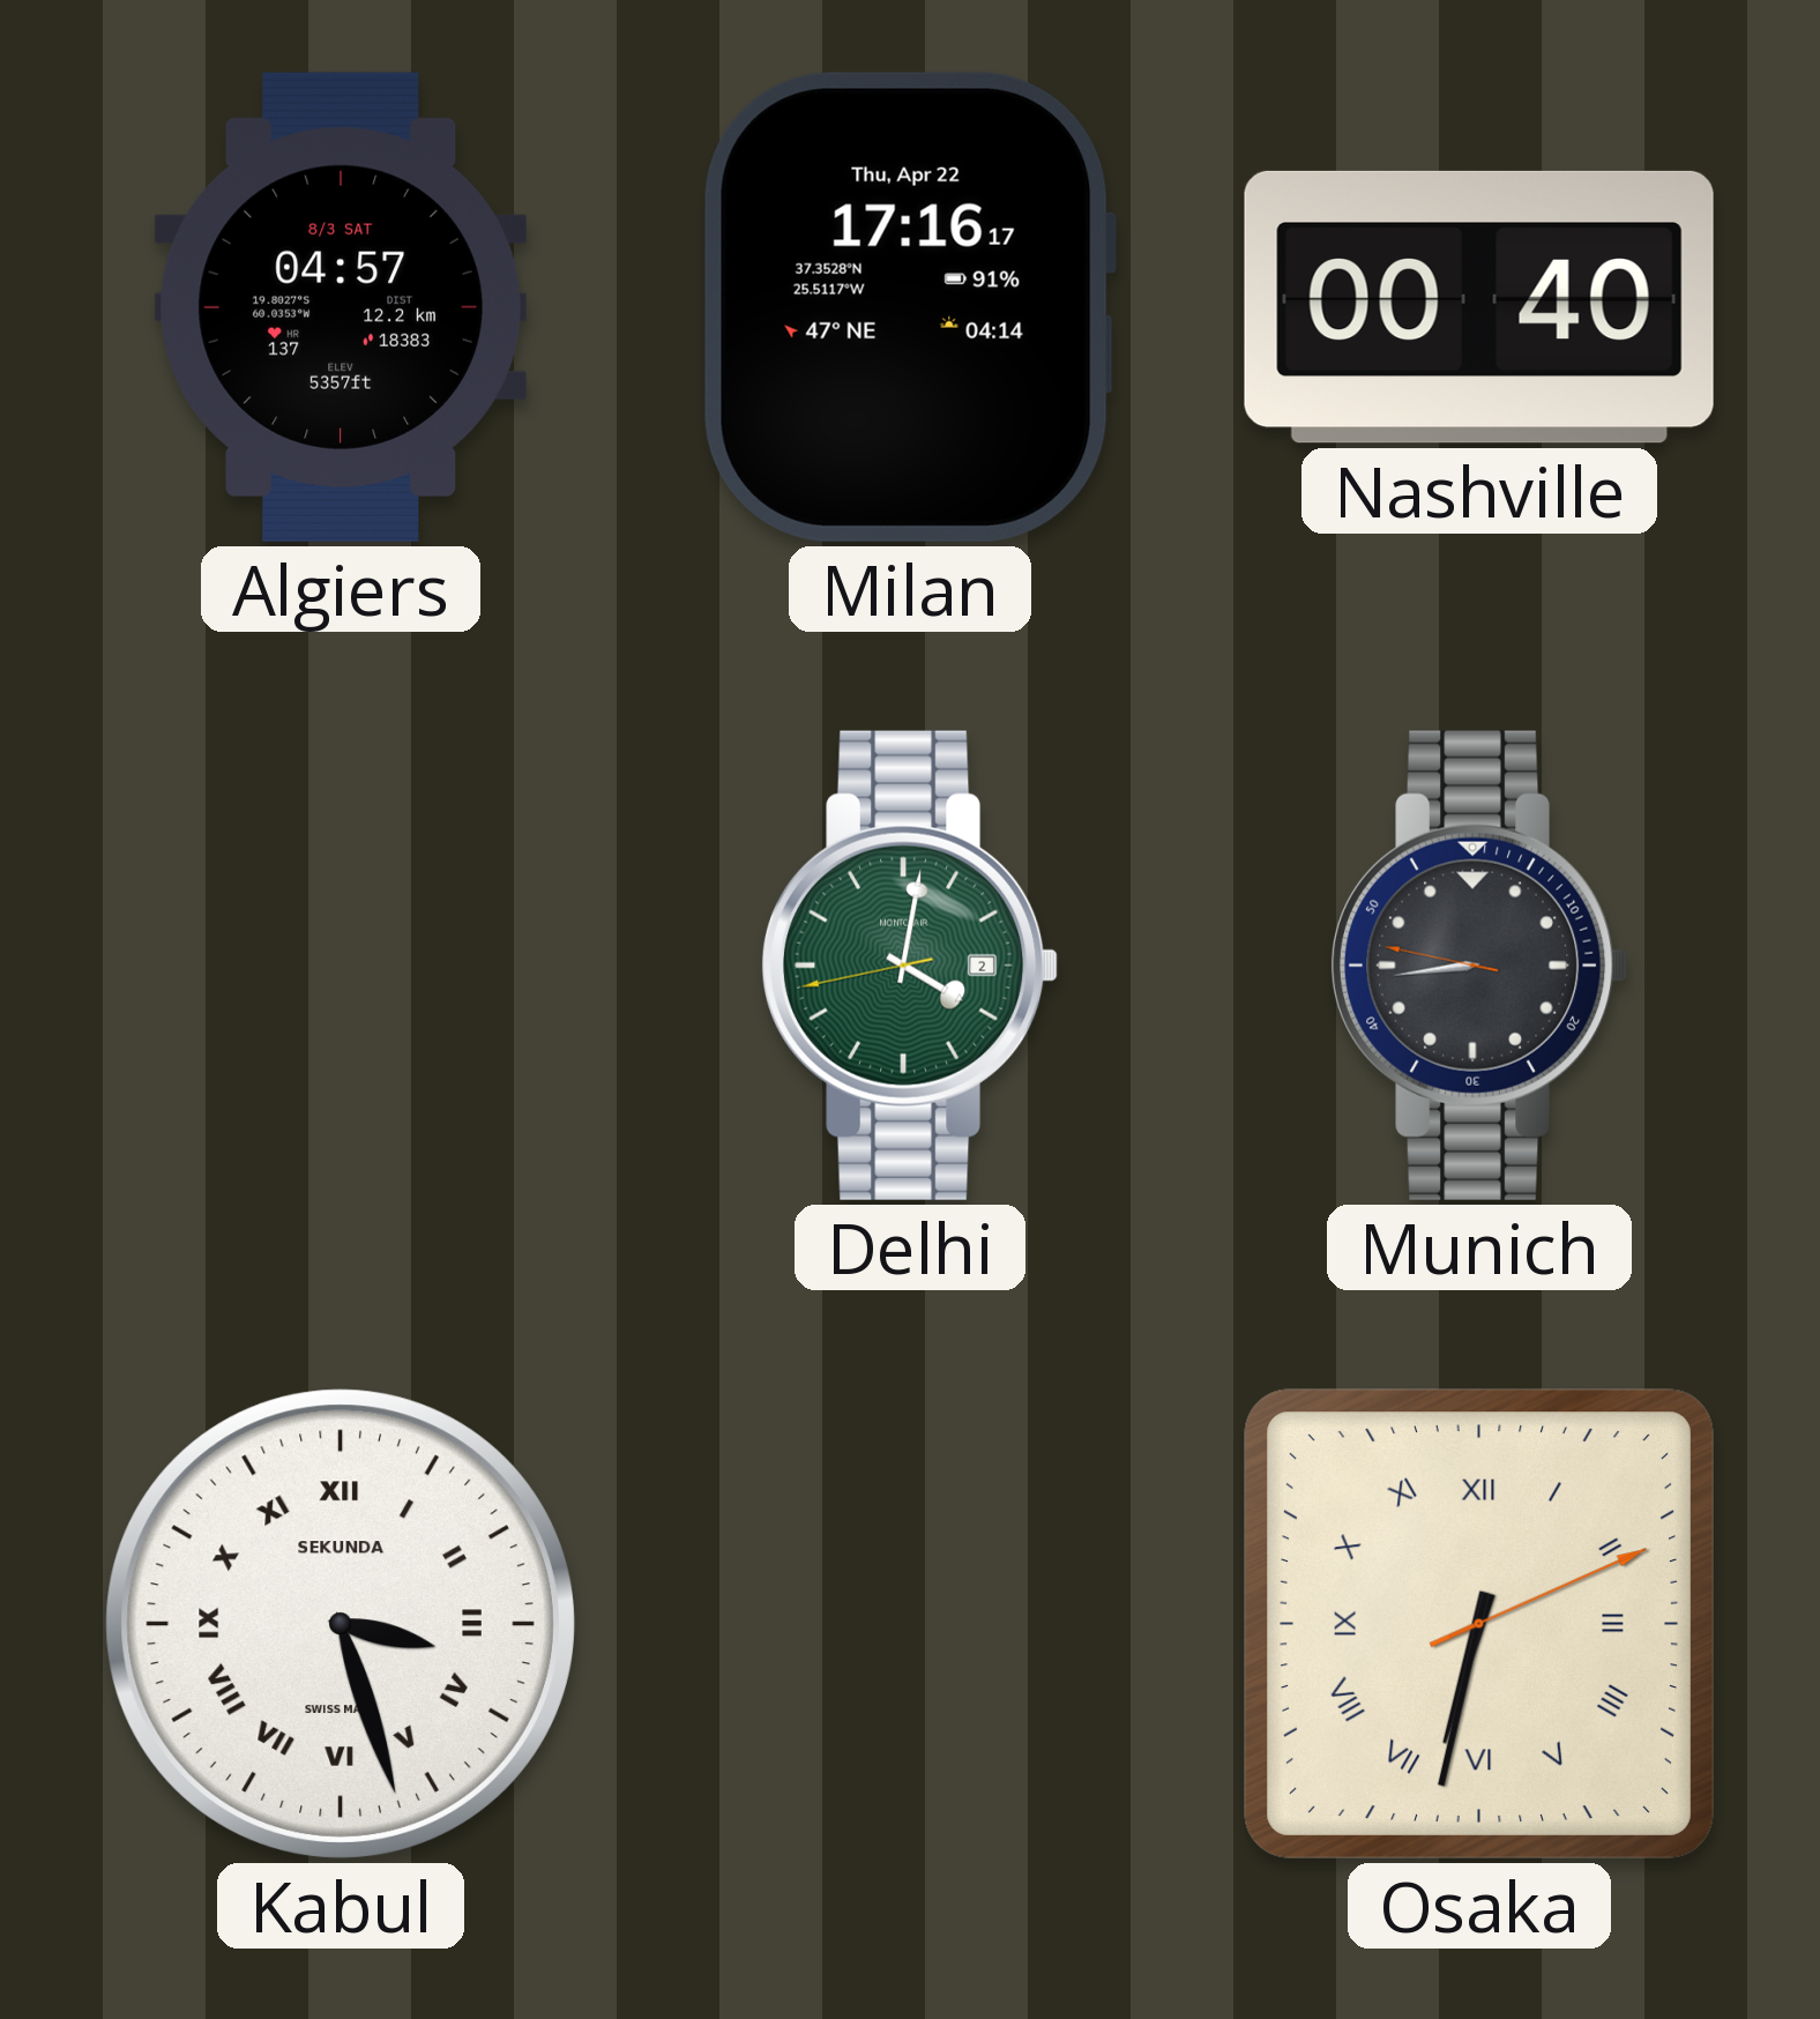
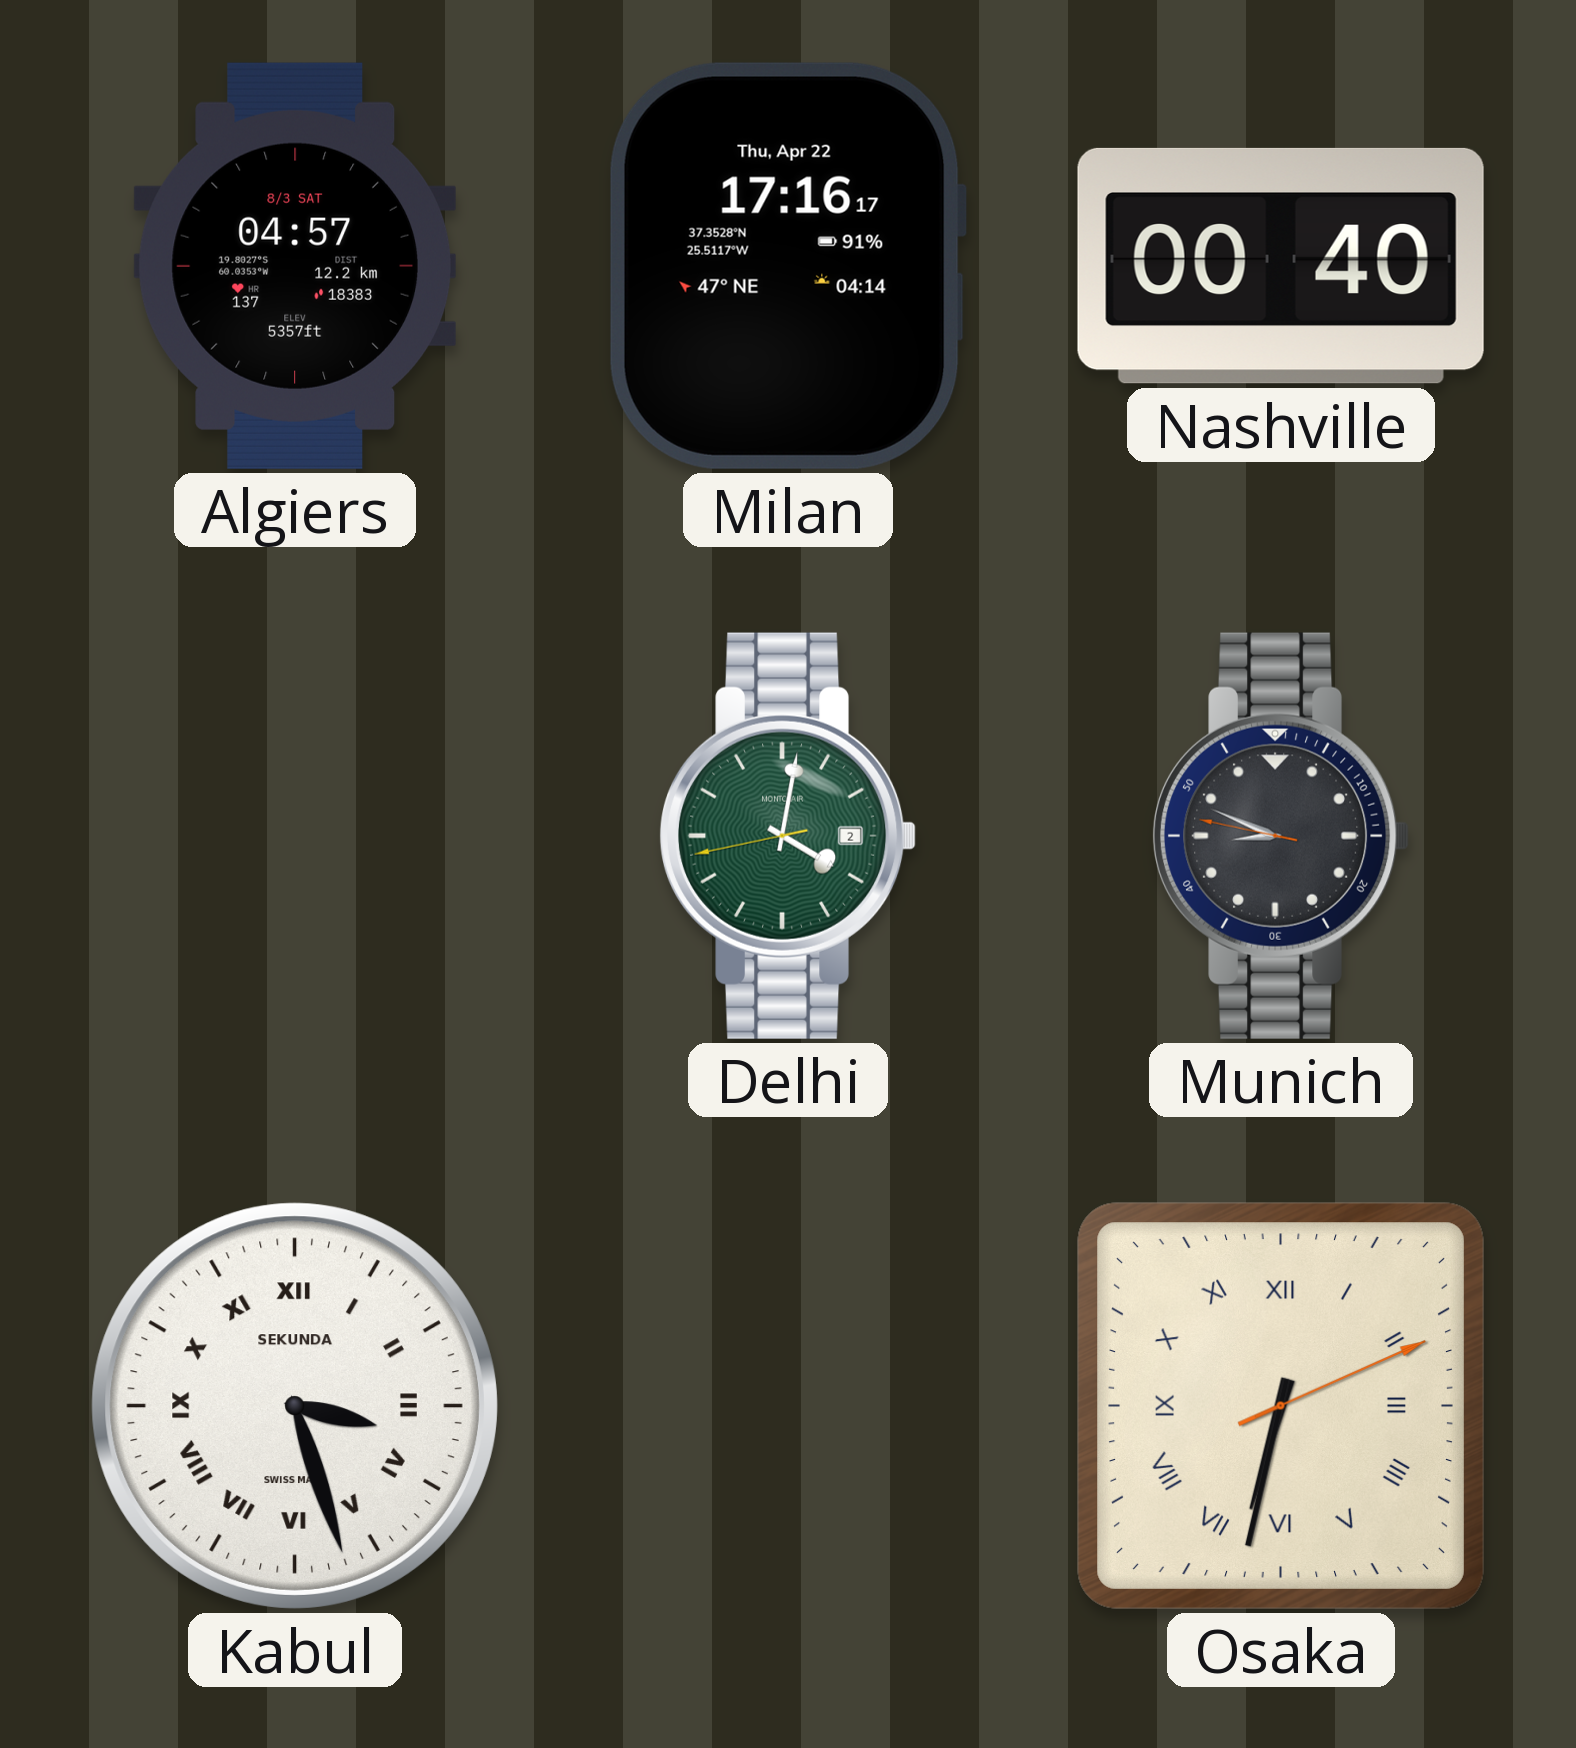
Munich: 8:43 -> 8:48 (1282, 836)
